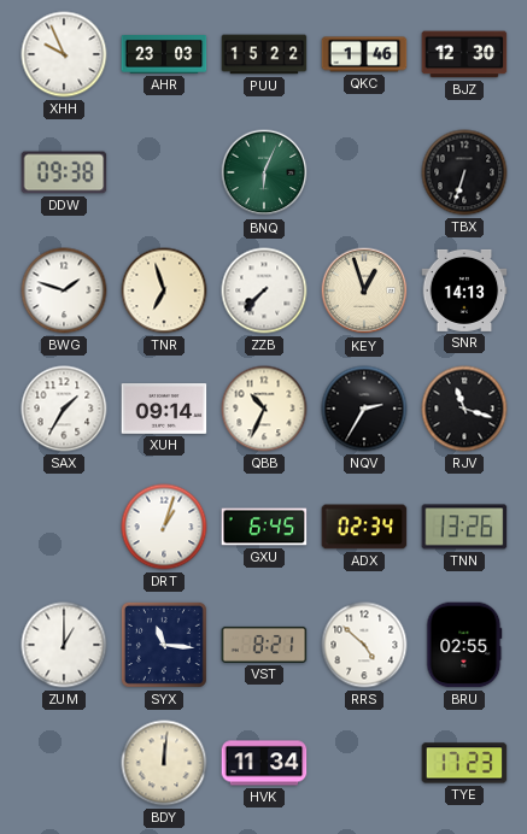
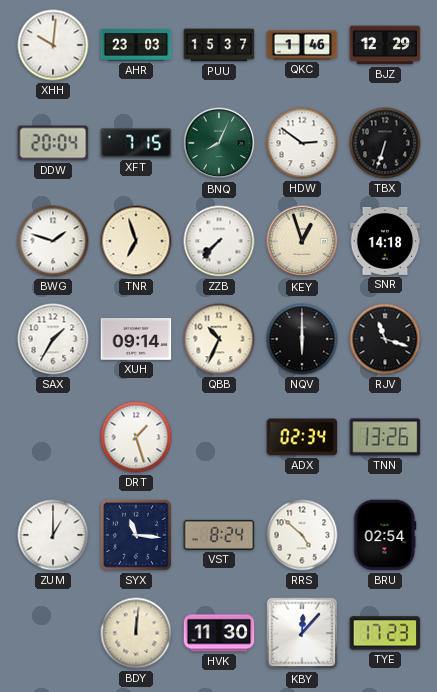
XHH: 9:56 -> 10:01 (53, 45)
PUU: 15:22 -> 15:37 (219, 45)
BJZ: 12:30 -> 12:29 (385, 45)
DDW: 09:38 -> 20:04 (53, 143)
XFT: none -> 7:15 (136, 143)
BNQ: 6:04 -> 8:04 (219, 143)
HDW: none -> 2:51 (302, 143)
SNR: 14:13 -> 14:18 (385, 241)
NQV: 2:35 -> 6:00 (302, 339)
DRT: 1:03 -> 1:27 (136, 437)
GXU: 6:45 -> none (264, 527)
VST: 8:21 -> 8:24 (219, 535)
BRU: 02:55 -> 02:54 (385, 535)
HVK: 11:34 -> 11:30 (219, 633)
KBY: none -> 12:07 (302, 633)
